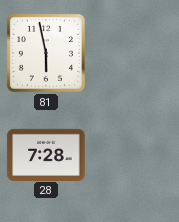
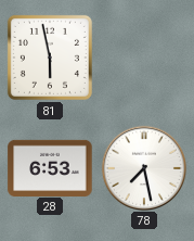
28: 7:28 -> 6:53 (50, 167)
78: none -> 7:28 (143, 167)
